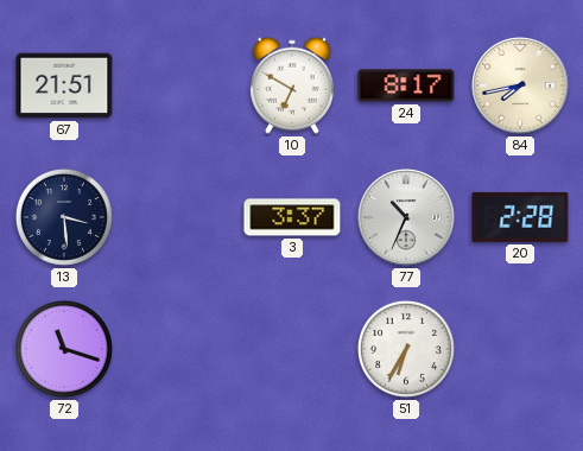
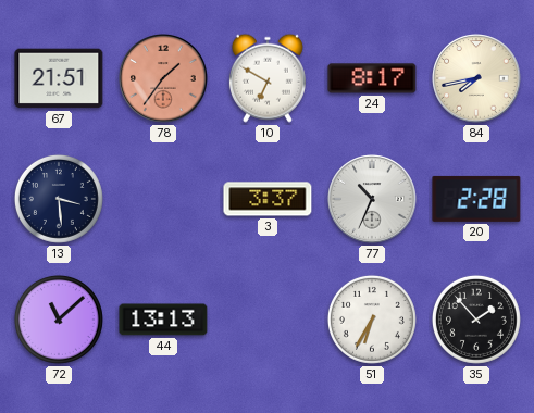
78: none -> 1:36 (163, 78)
72: 11:18 -> 11:08 (59, 320)
44: none -> 13:13 (163, 320)
35: none -> 1:53 (476, 320)
